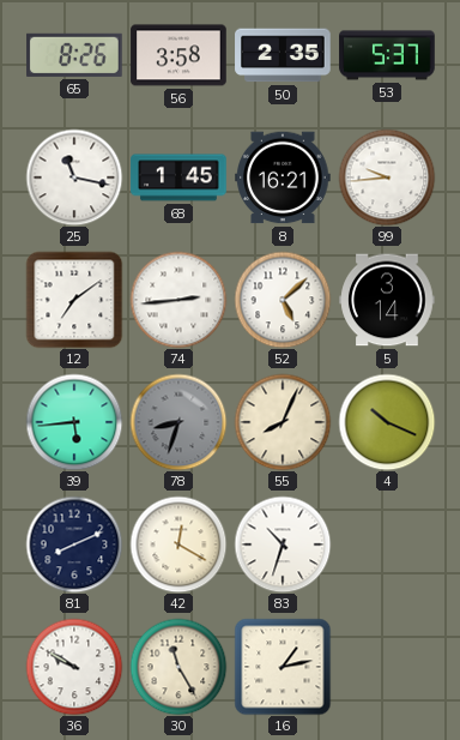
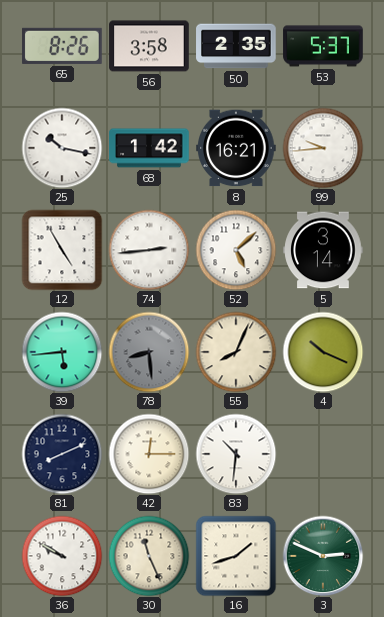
25: 11:17 -> 10:17 (62, 148)
68: 1:45 -> 1:42 (149, 148)
12: 7:09 -> 4:55 (62, 250)
78: 8:33 -> 8:29 (149, 352)
42: 12:20 -> 12:15 (149, 454)
83: 10:33 -> 10:31 (236, 454)
30: 11:25 -> 11:26 (149, 556)
16: 1:13 -> 1:42 (236, 556)
3: none -> 2:49 (323, 556)
